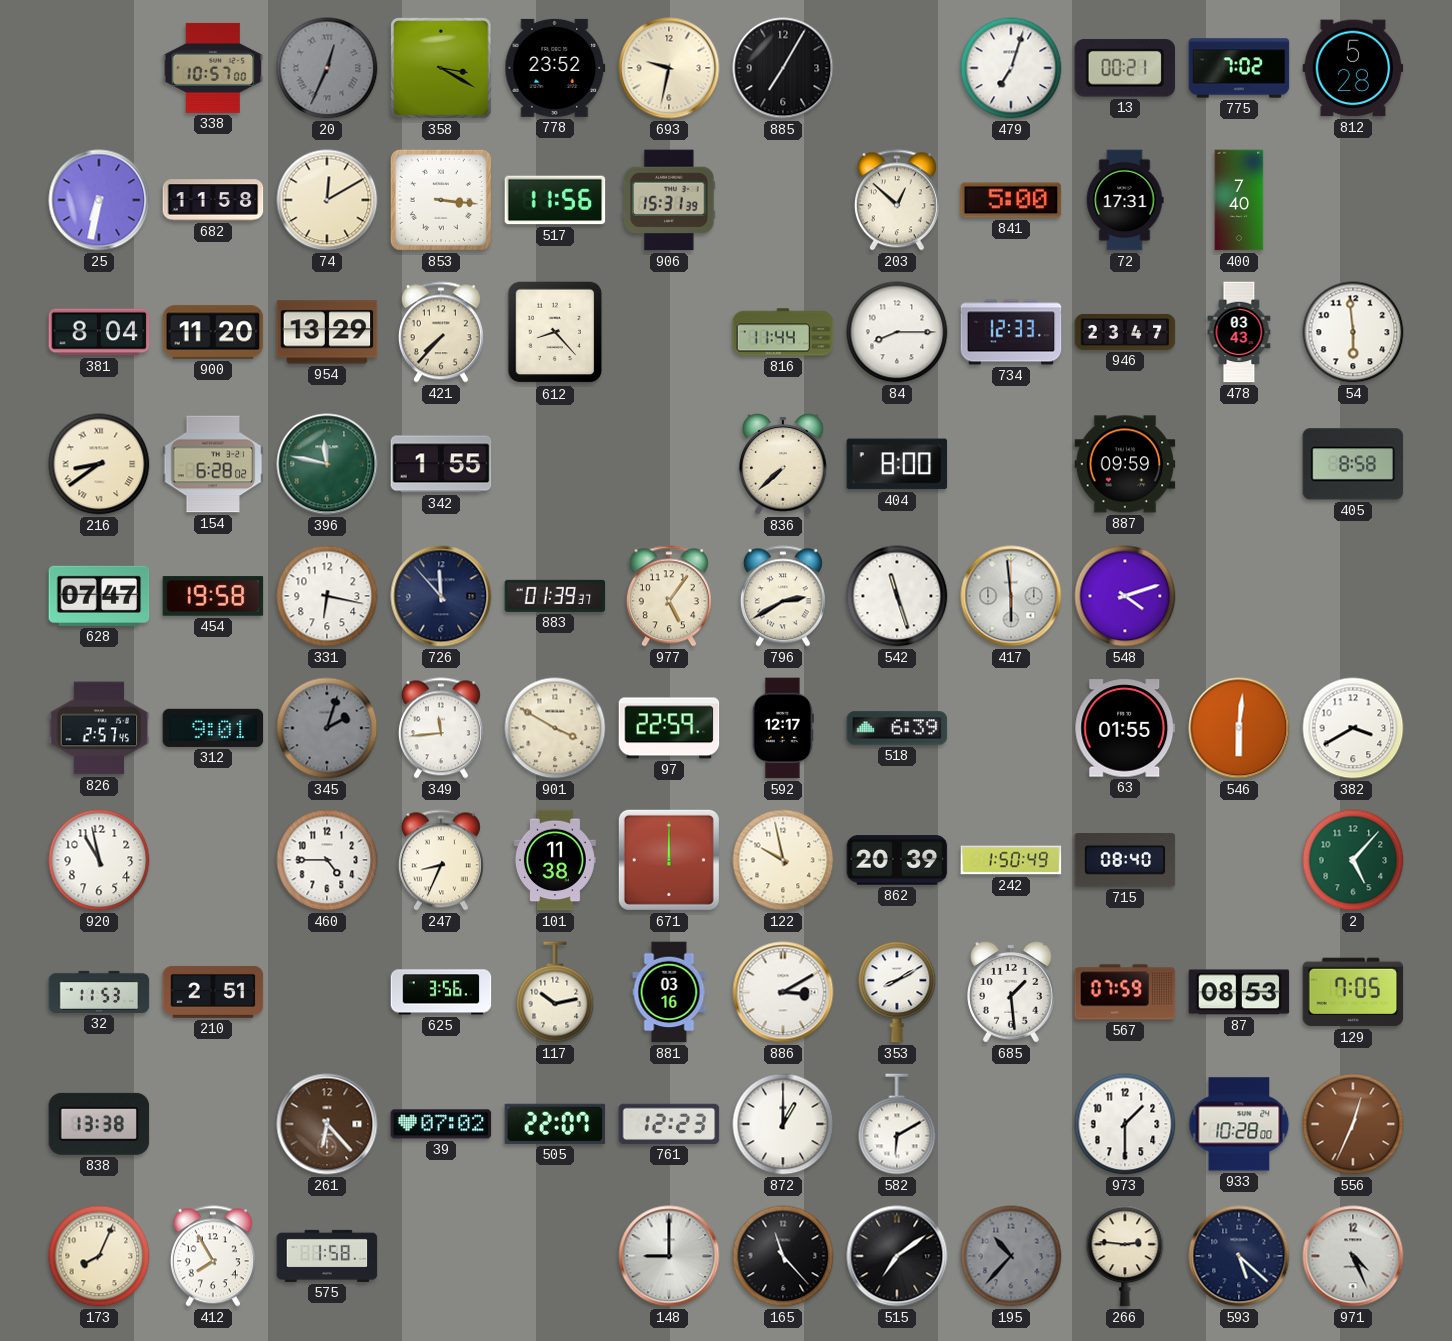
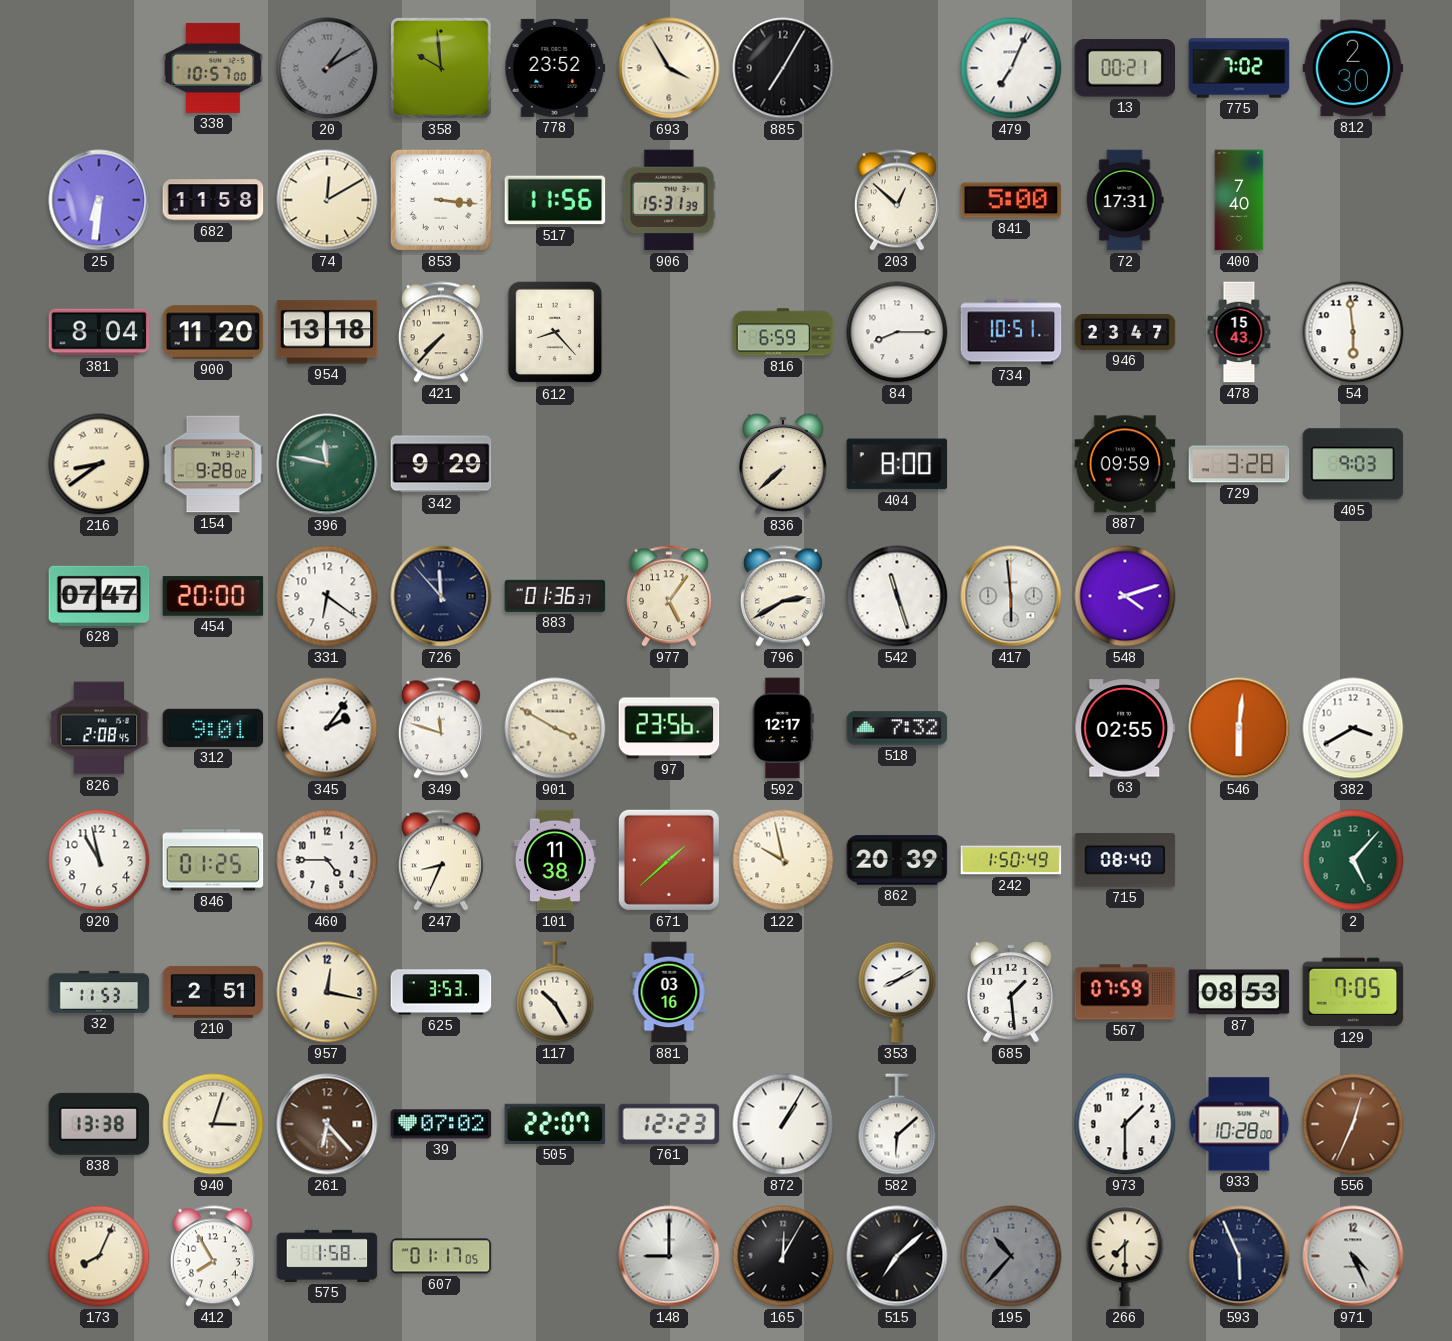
20: 12:34 -> 1:10 (327, 68)
358: 3:20 -> 9:59 (441, 68)
693: 9:32 -> 3:55 (669, 68)
479: 7:03 -> 7:04 (1011, 68)
812: 5:28 -> 2:30 (1353, 68)
25: 6:32 -> 6:31 (99, 200)
954: 13:29 -> 13:18 (327, 332)
816: 11:44 -> 6:59 (783, 332)
734: 12:33 -> 10:51 (1011, 332)
478: 03:43 -> 15:43 (1239, 332)
154: 6:28 -> 9:28 (213, 464)
342: 1:55 -> 9:29 (441, 464)
729: none -> 3:28 (1239, 464)
405: 8:58 -> 9:03 (1353, 464)
454: 19:58 -> 20:00 (213, 596)
331: 6:17 -> 6:21 (327, 596)
883: 01:39 -> 01:36 (555, 596)
826: 2:57 -> 2:08 (99, 728)
345: 2:03 -> 2:06 (327, 728)
345 dial: grey -> white (327, 728)
349: 11:44 -> 11:48 (441, 728)
97: 22:59 -> 23:56 (669, 728)
518: 6:39 -> 7:32 (897, 728)
63: 01:55 -> 02:55 (1125, 728)
846: none -> 01:25 (213, 860)
671: 12:00 -> 1:38 (669, 860)
957: none -> 12:17 (327, 992)
625: 3:56 -> 3:53 (441, 992)
117: 10:13 -> 10:25 (555, 992)
886: 3:10 -> none (783, 992)
940: none -> 3:03 (213, 1124)
872: 1:00 -> 1:05 (783, 1124)
582: 6:10 -> 6:08 (897, 1124)
607: none -> 01:17 (441, 1256)
165: 11:23 -> 12:05 (783, 1256)
515: 7:09 -> 7:08 (897, 1256)
266: 2:46 -> 7:30 (1125, 1256)
593: 5:22 -> 5:56 (1239, 1256)
